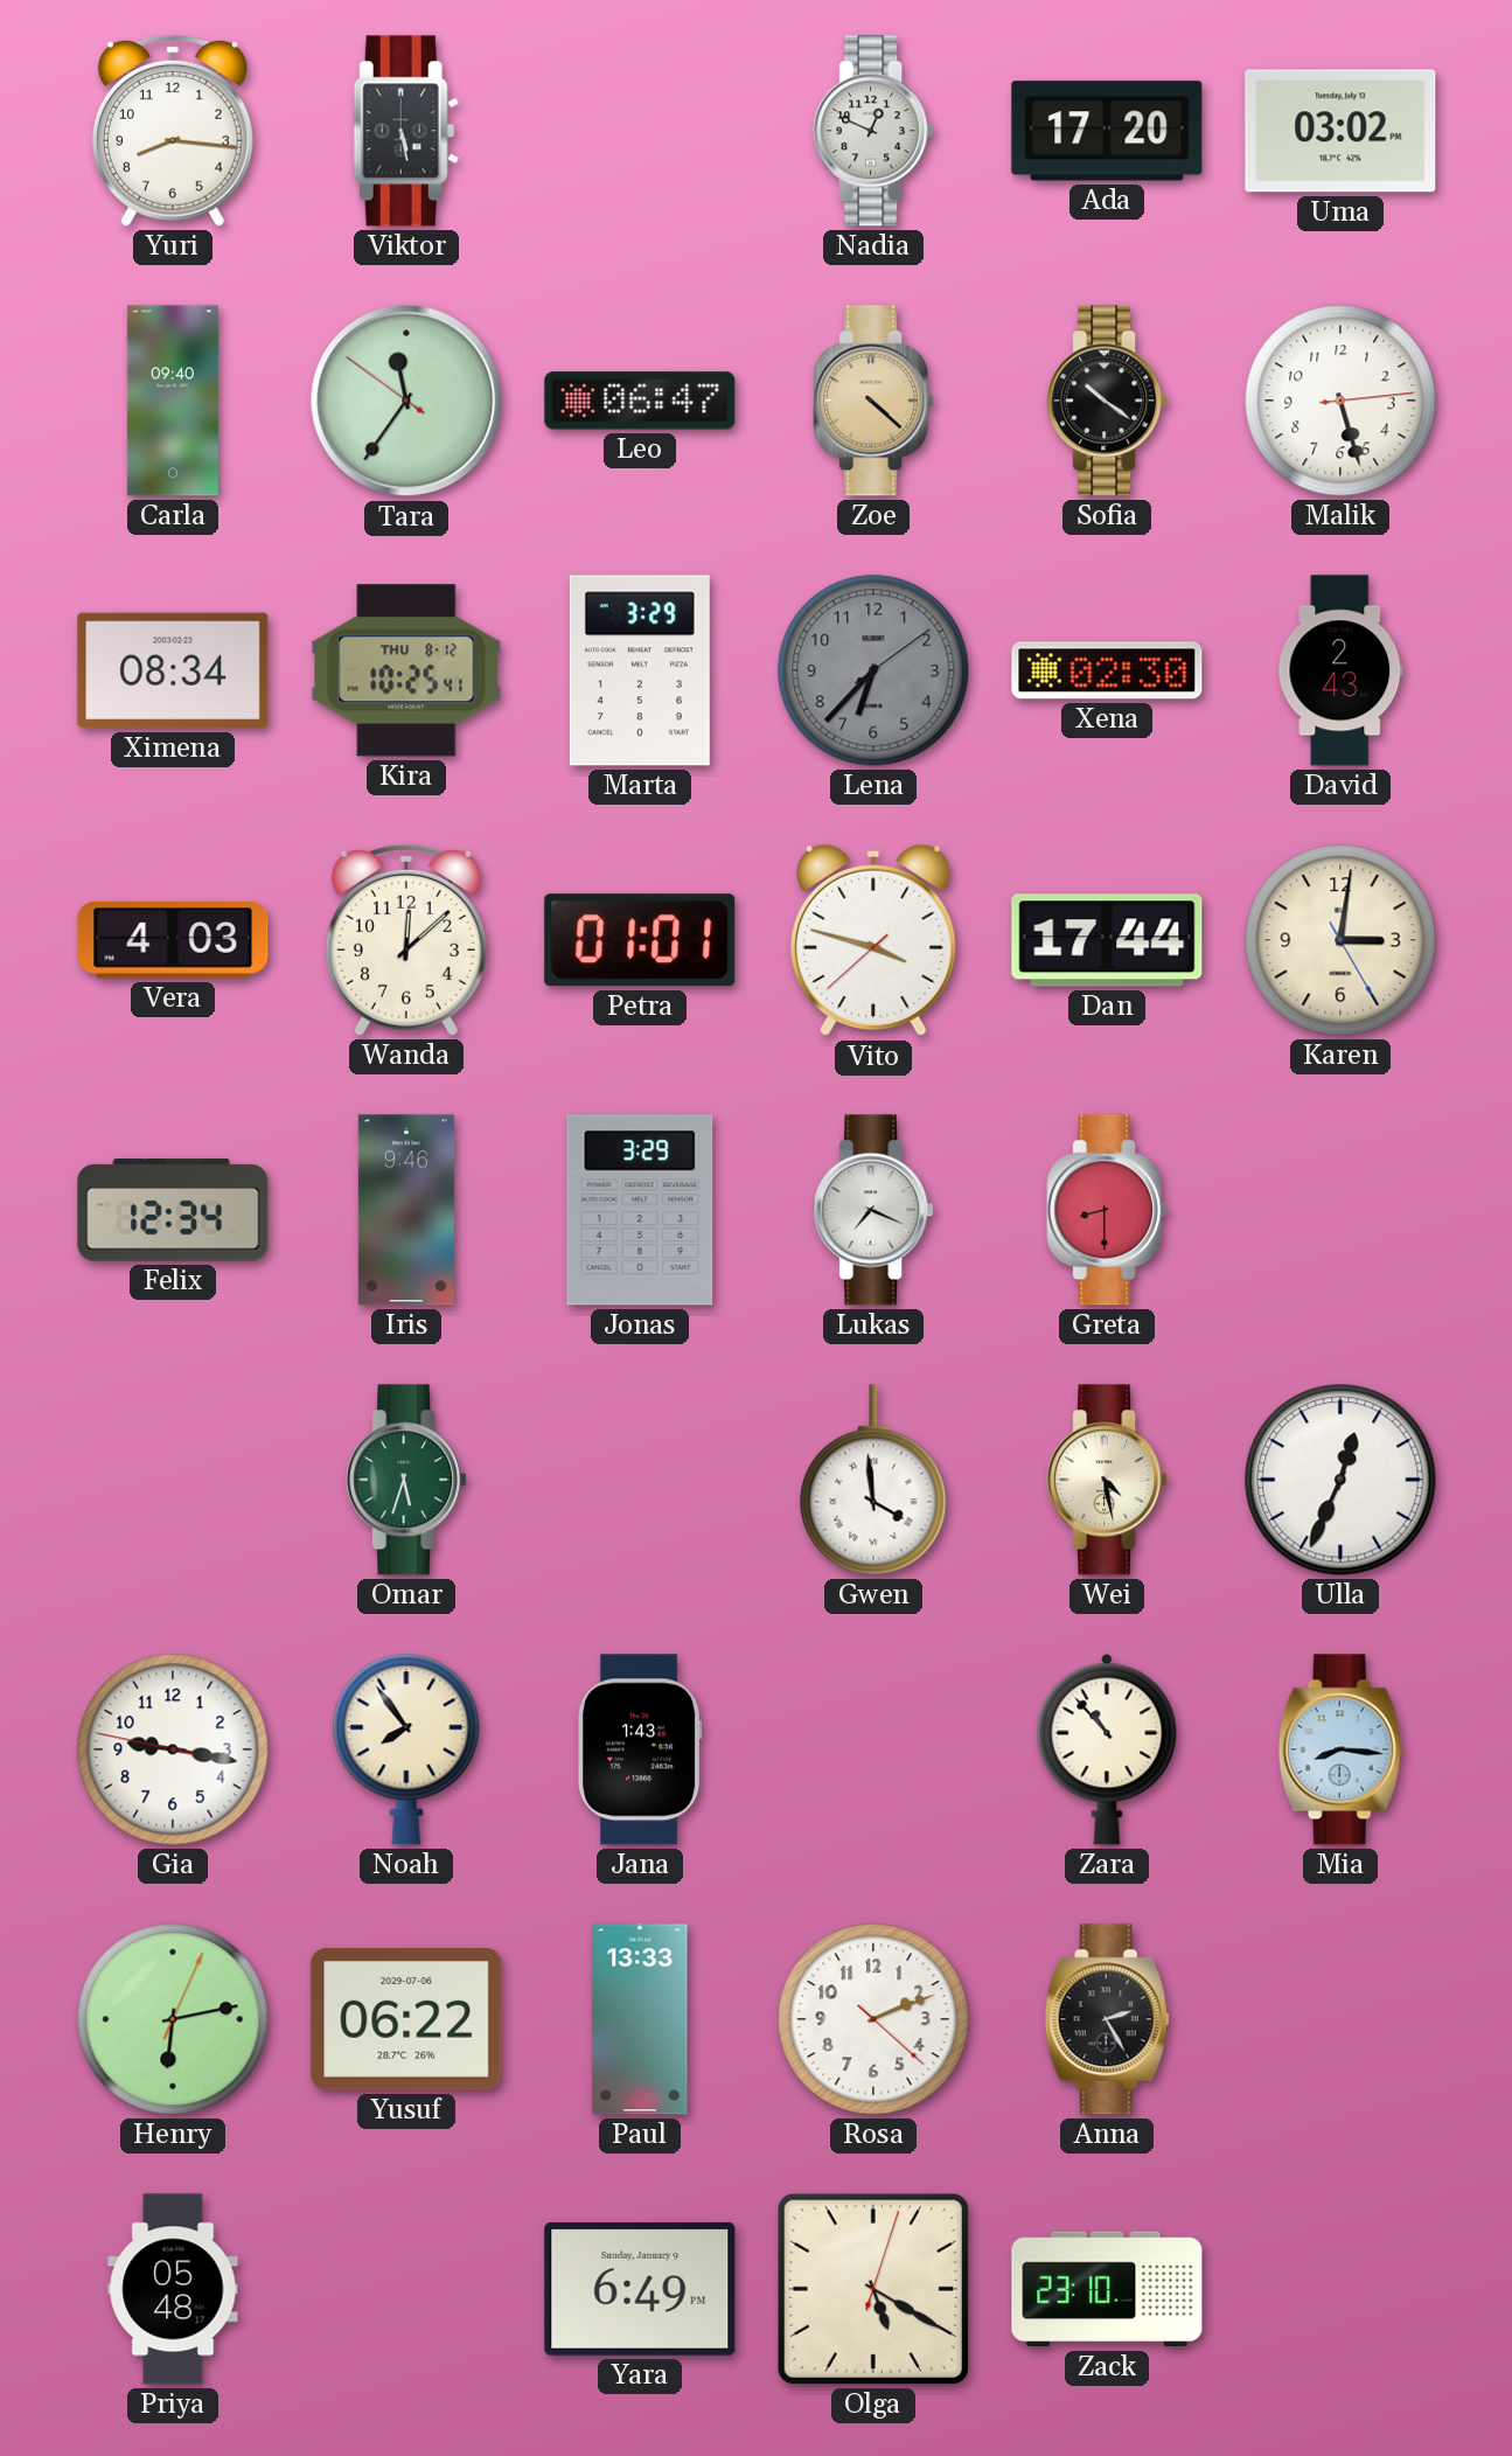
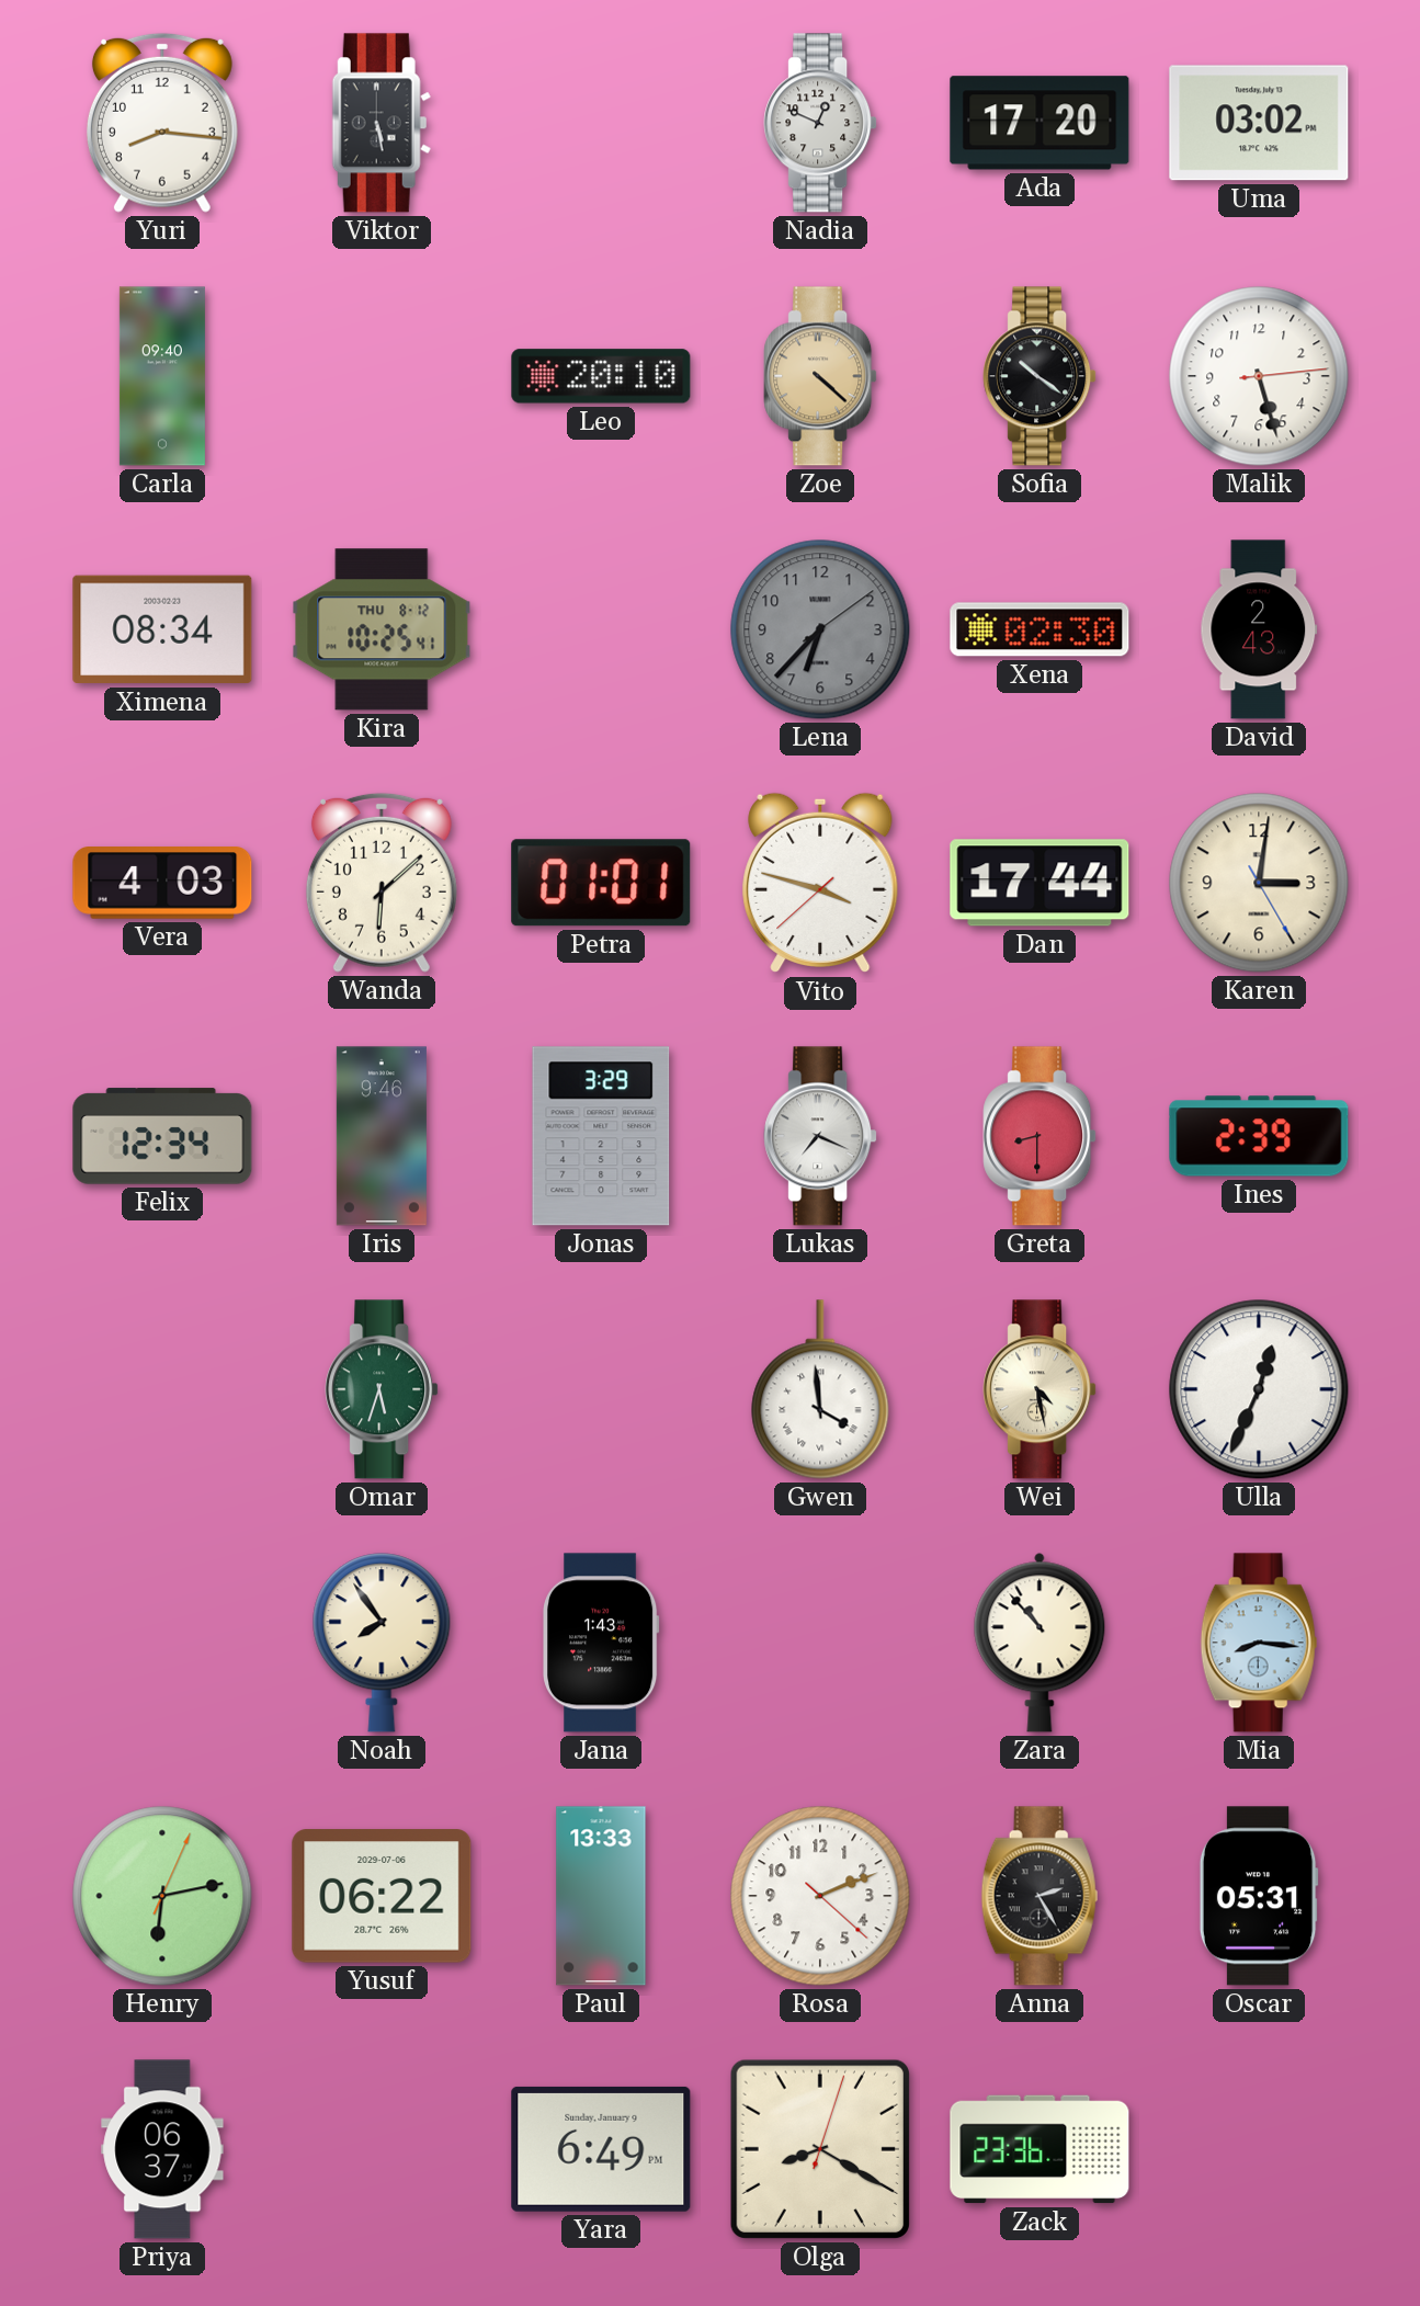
Tara: 11:35 -> none (406, 401)
Leo: 06:47 -> 20:10 (601, 376)
Marta: 3:29 -> none (640, 670)
Wanda: 12:08 -> 6:08 (382, 883)
Ines: none -> 2:39 (1259, 1136)
Gia: 9:16 -> none (173, 1749)
Oscar: none -> 05:31 (1259, 1896)
Priya: 05:48 -> 06:37 (162, 2149)
Olga: 5:20 -> 8:20 (820, 2149)
Zack: 23:10 -> 23:36 (1040, 2149)
